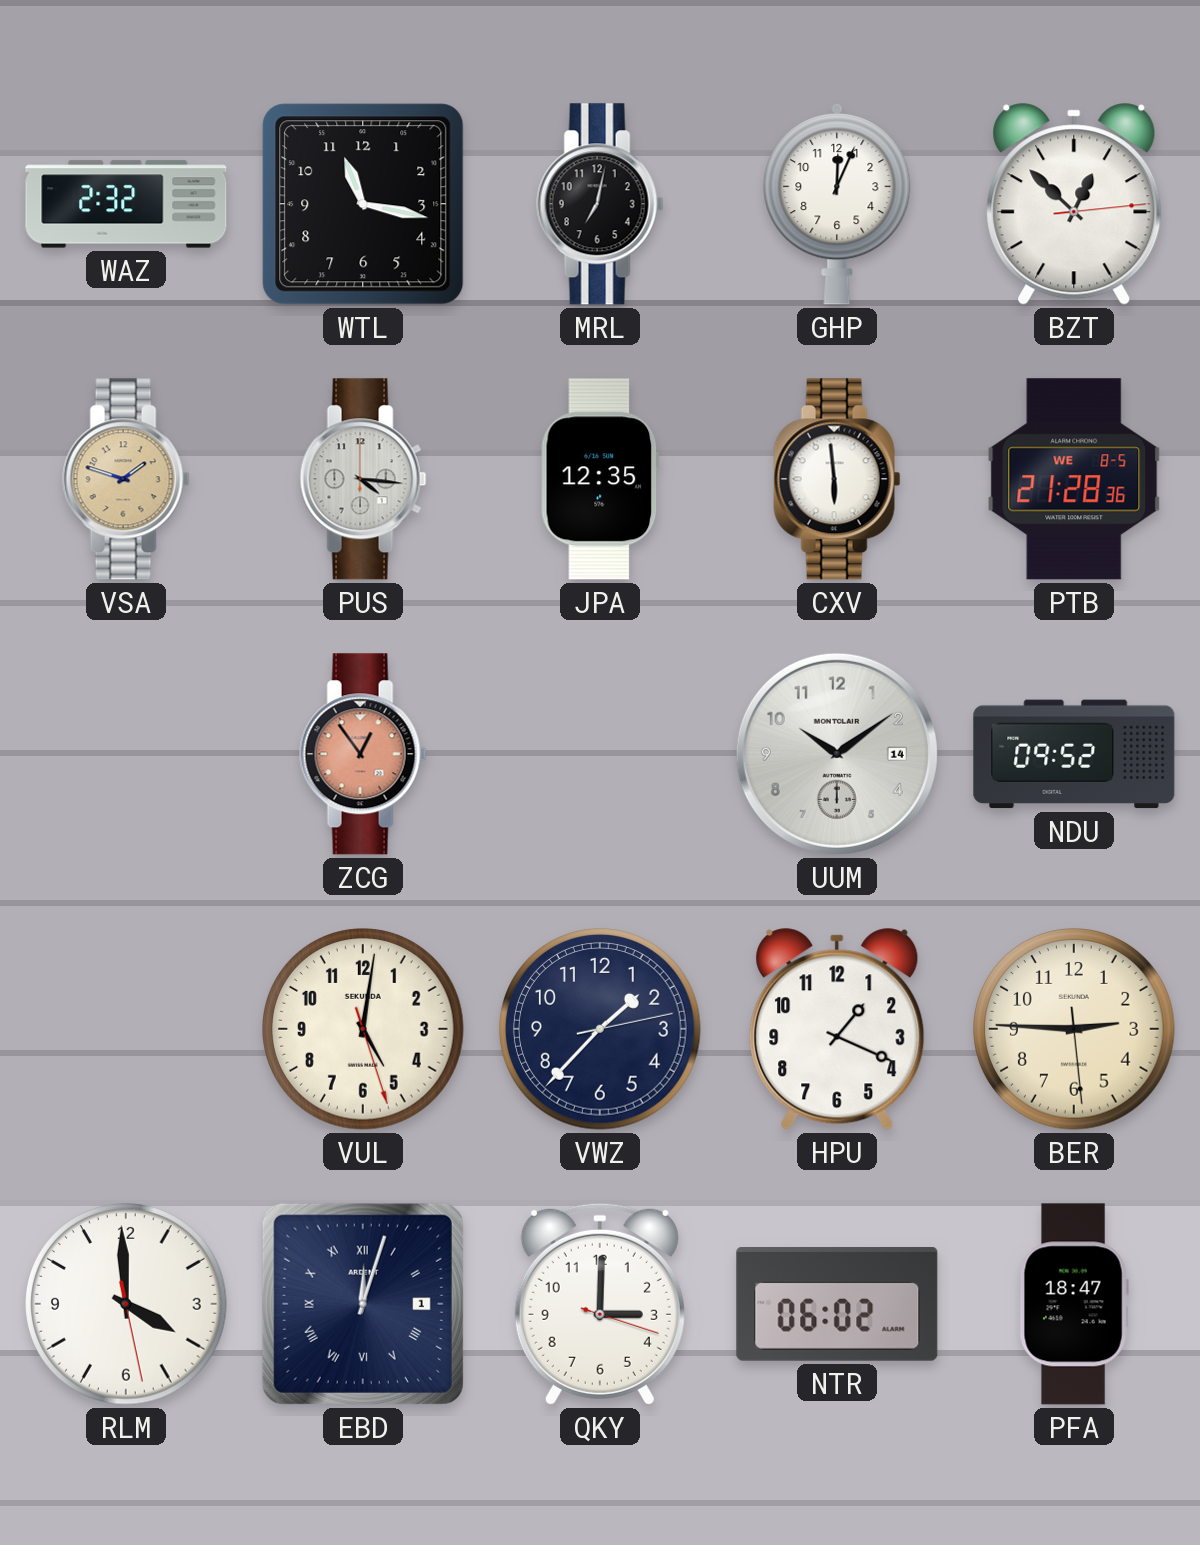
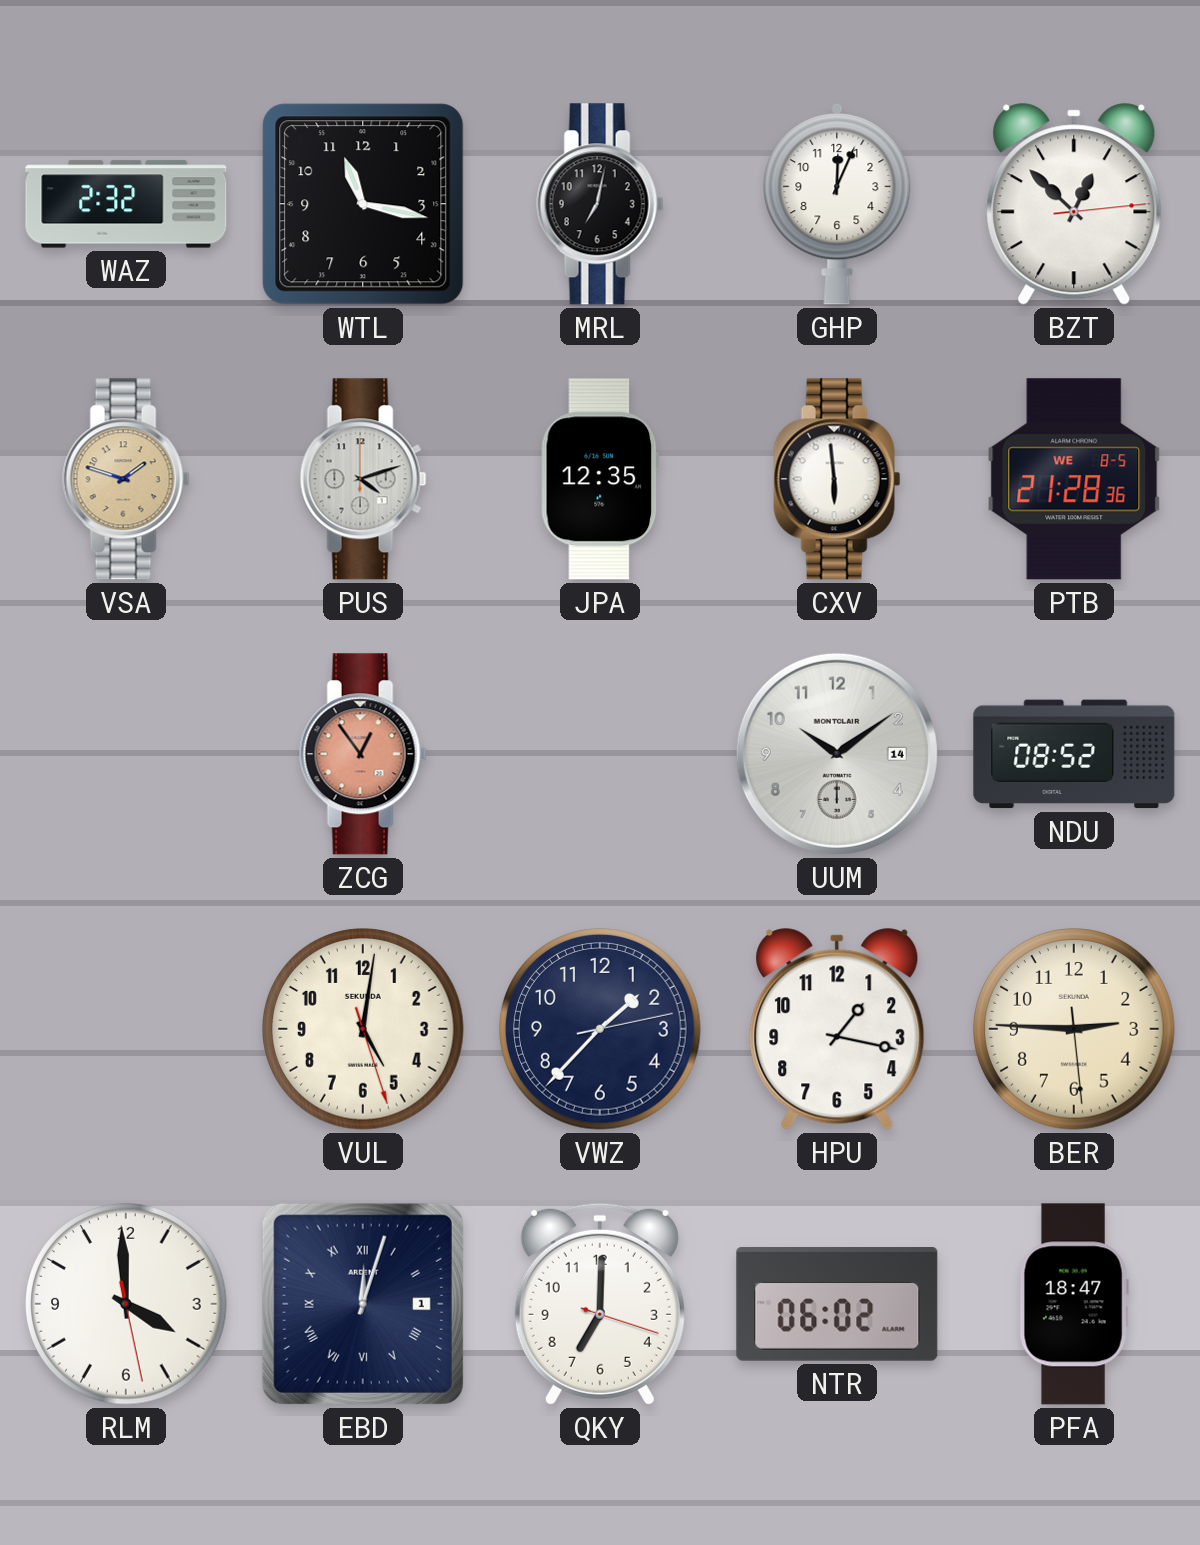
PUS: 4:16 -> 4:12 (363, 479)
NDU: 09:52 -> 08:52 (1074, 754)
HPU: 1:19 -> 1:17 (837, 1029)
QKY: 3:00 -> 7:00 (600, 1304)
